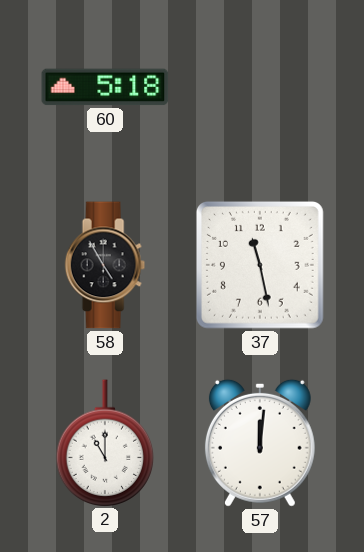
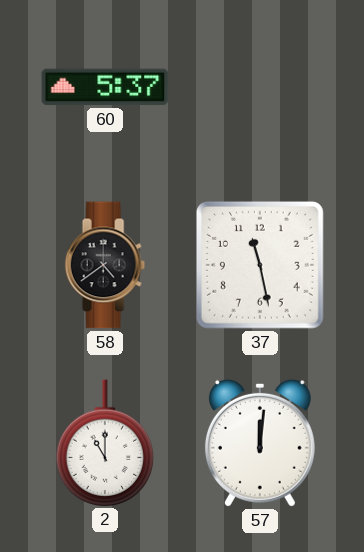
60: 5:18 -> 5:37 (105, 87)
58: 4:55 -> 4:39 (105, 265)
